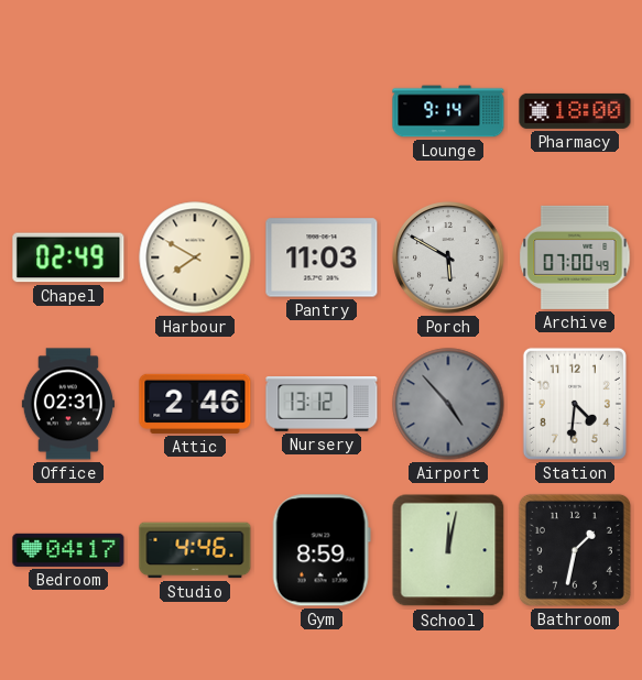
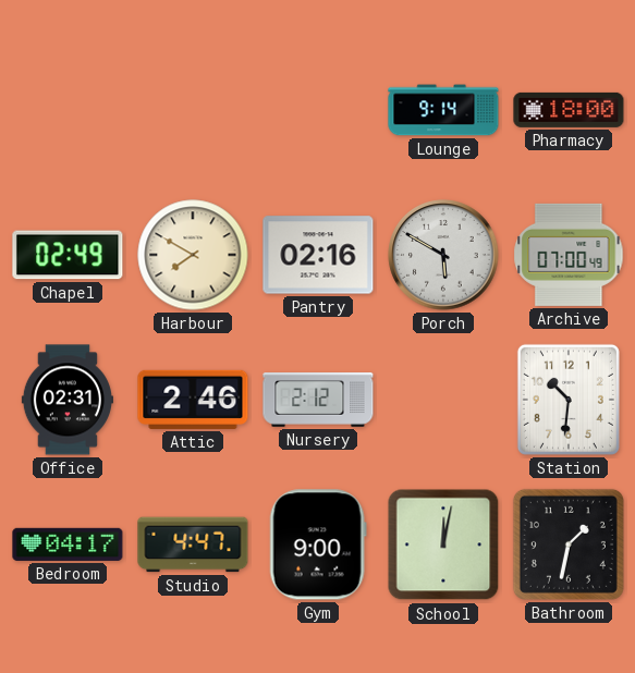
Pantry: 11:03 -> 02:16 (318, 255)
Nursery: 13:12 -> 2:12 (318, 400)
Airport: 4:53 -> none (448, 404)
Station: 4:31 -> 10:31 (569, 400)
Studio: 4:46 -> 4:47 (193, 544)
Gym: 8:59 -> 9:00 (318, 544)
